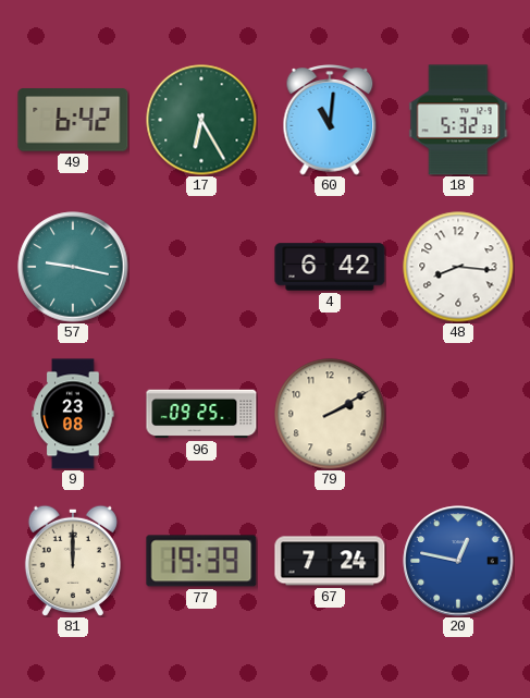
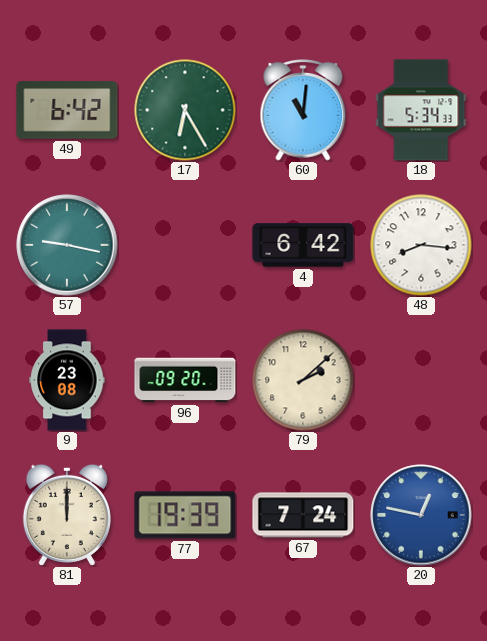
18: 5:32 -> 5:34 (421, 110)
96: 09:25 -> 09:20 (185, 380)
79: 2:10 -> 2:08 (303, 380)
